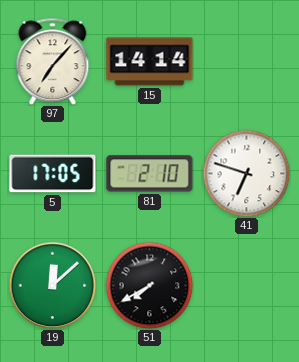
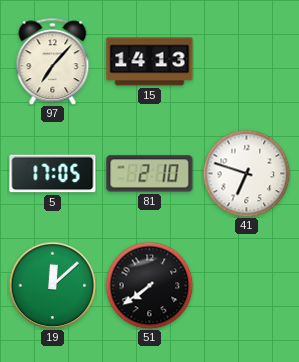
15: 14:14 -> 14:13 (150, 62)
51: 7:40 -> 7:39 (149, 285)
